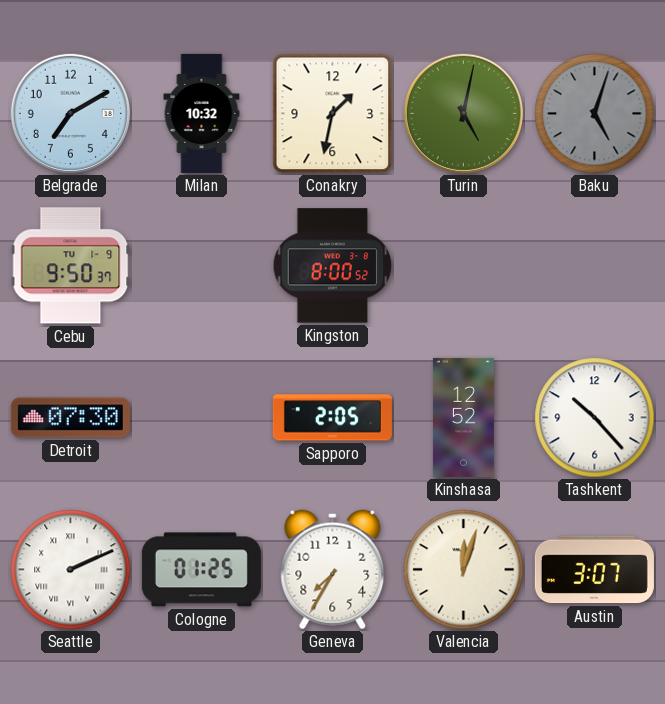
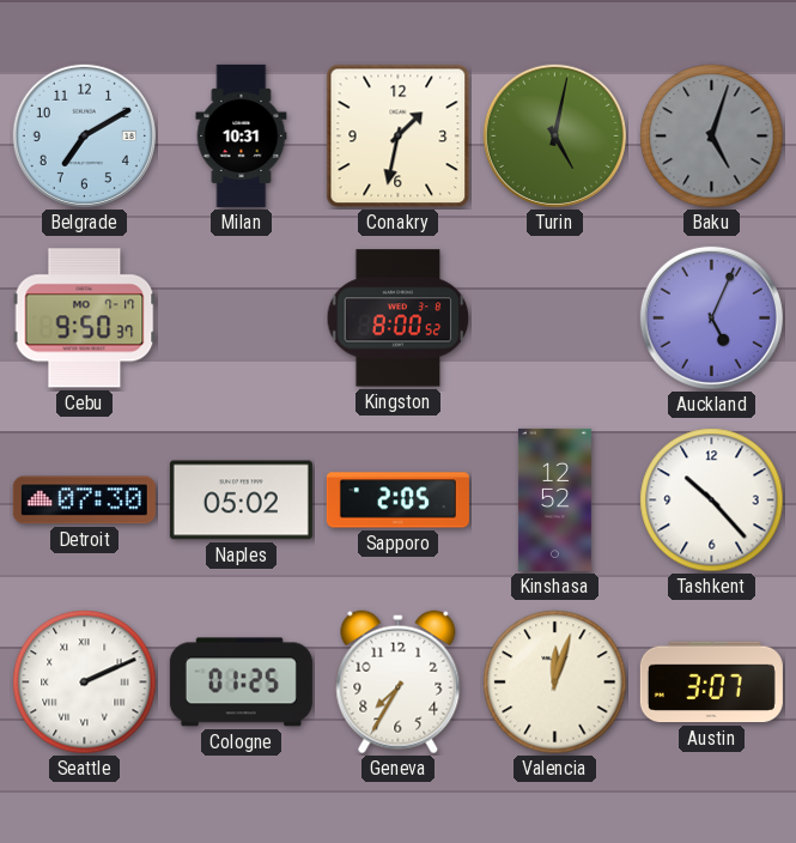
Milan: 10:32 -> 10:31 (242, 135)
Cebu date: TU 1-9 -> MO 7-17 (85, 319)
Auckland: none -> 5:04 (711, 317)
Naples: none -> 05:02 (241, 501)
